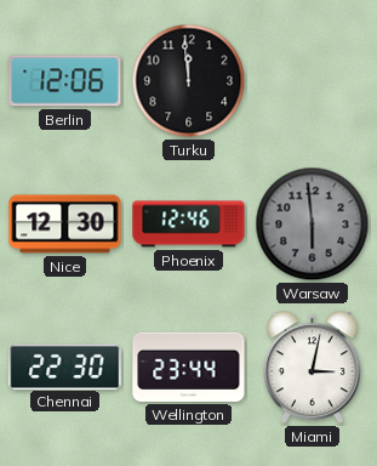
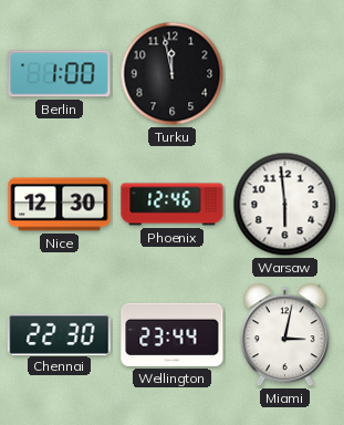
Berlin: 12:06 -> 1:00 (60, 74)
Turku: 11:59 -> 11:58 (173, 74)
Warsaw dial: grey -> white (285, 205)
